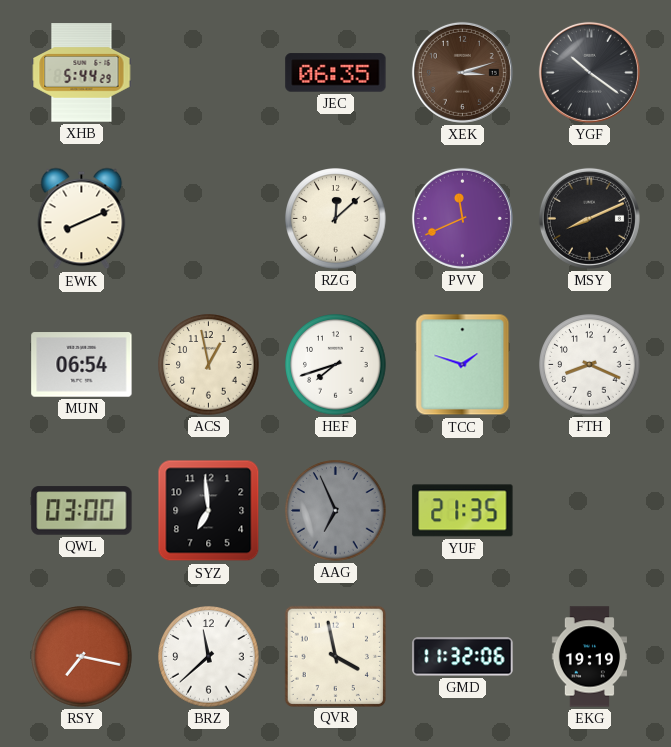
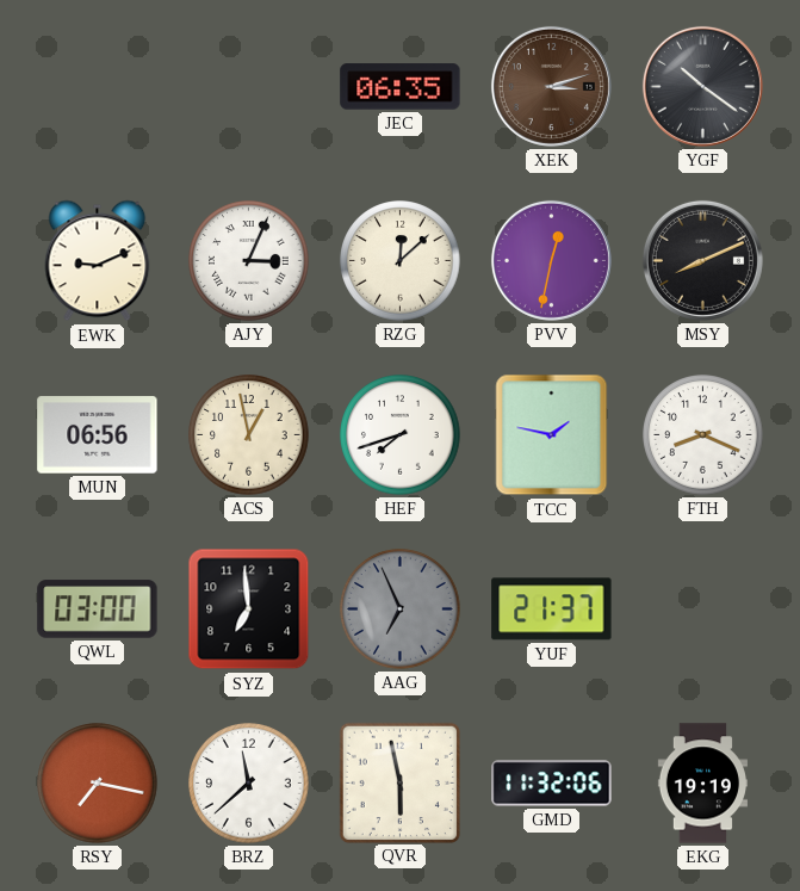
XHB: 5:44 -> none (82, 73)
EWK: 8:11 -> 9:11 (98, 261)
AJY: none -> 3:04 (249, 261)
PVV: 11:41 -> 12:32 (551, 260)
MUN: 06:54 -> 06:56 (98, 435)
TCC: 1:48 -> 1:47 (552, 435)
YUF: 21:35 -> 21:37 (552, 610)
QVR: 3:58 -> 5:58 (399, 782)
